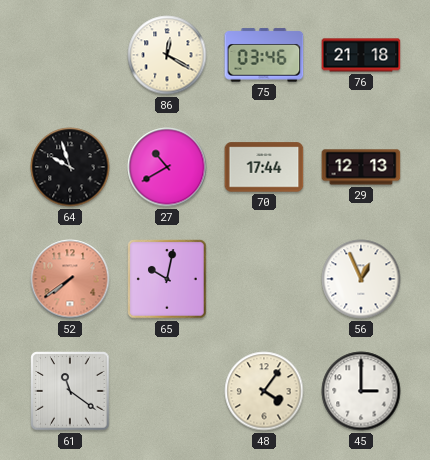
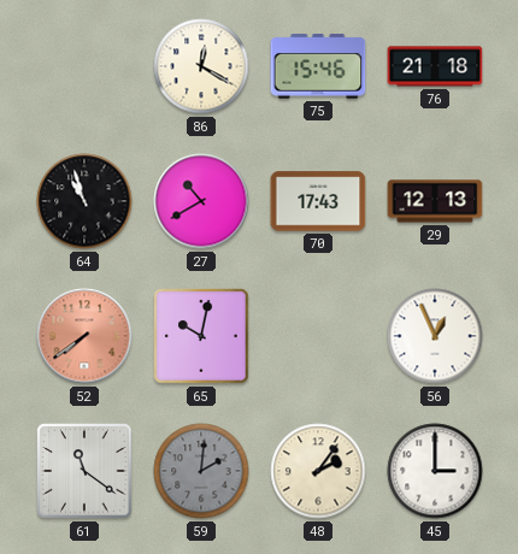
75: 03:46 -> 15:46 (318, 66)
64: 9:57 -> 10:57 (84, 201)
70: 17:44 -> 17:43 (318, 201)
59: none -> 2:01 (201, 471)
48: 4:06 -> 2:06 (318, 471)
